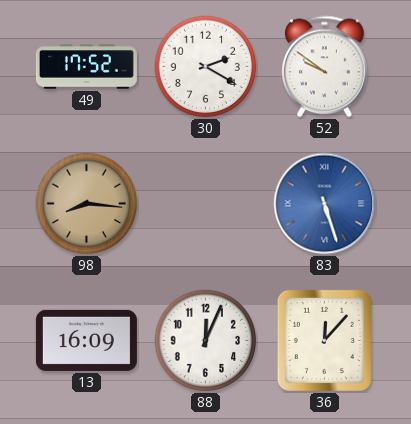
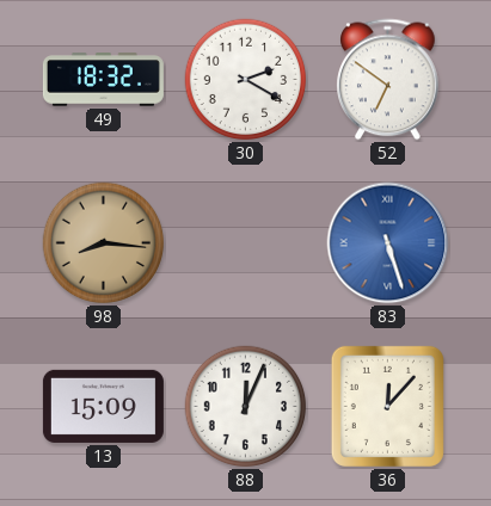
49: 17:52 -> 18:32 (103, 80)
52: 9:51 -> 6:51 (388, 80)
13: 16:09 -> 15:09 (103, 406)
